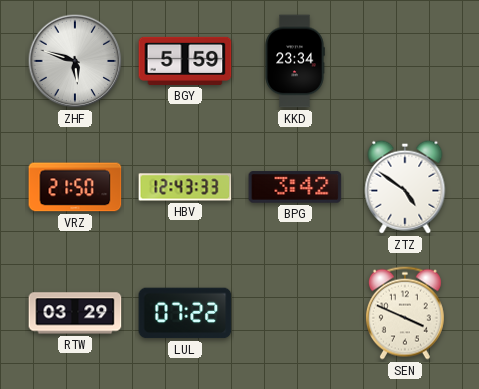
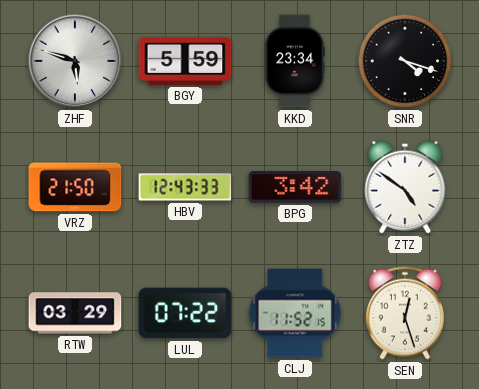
SNR: none -> 4:18 (405, 61)
CLJ: none -> 11:52 (295, 313)
SEN: 3:49 -> 12:27 (405, 313)
